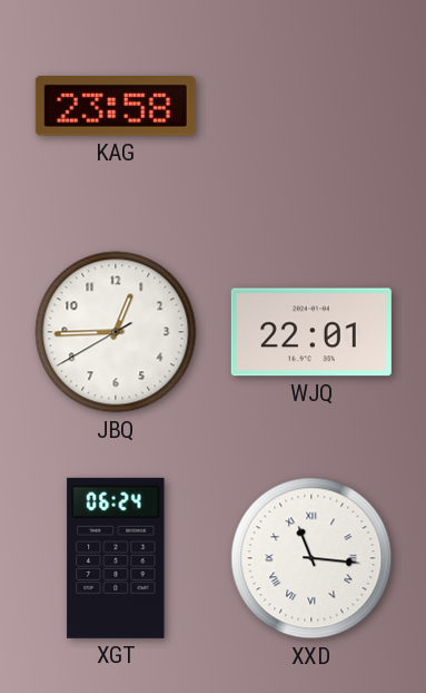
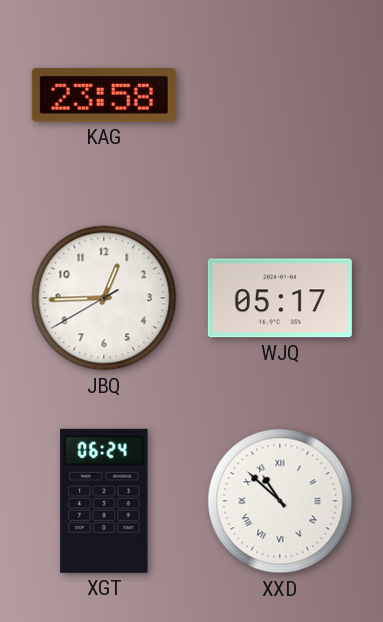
WJQ: 22:01 -> 05:17 (280, 298)
XXD: 11:16 -> 10:52 (280, 501)
